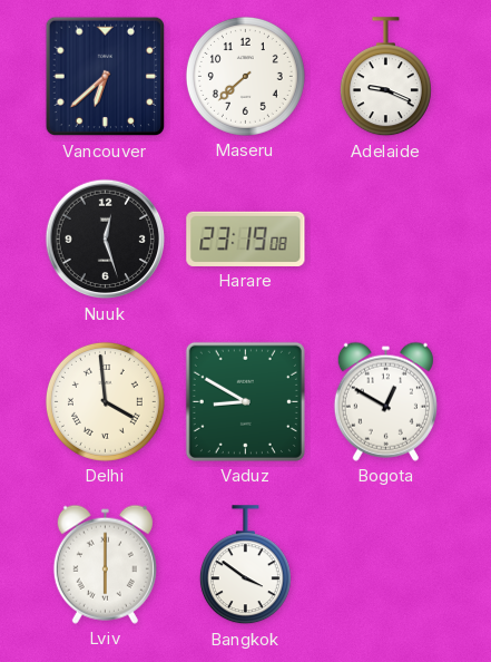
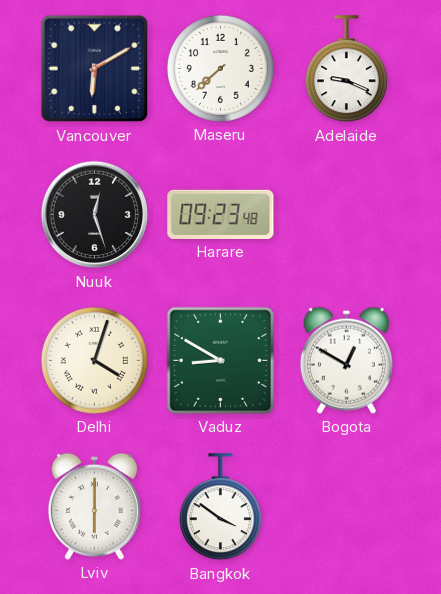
Vancouver: 6:38 -> 6:10 (95, 69)
Harare: 23:19 -> 09:23 (221, 214)
Delhi: 3:59 -> 4:03 (94, 360)
